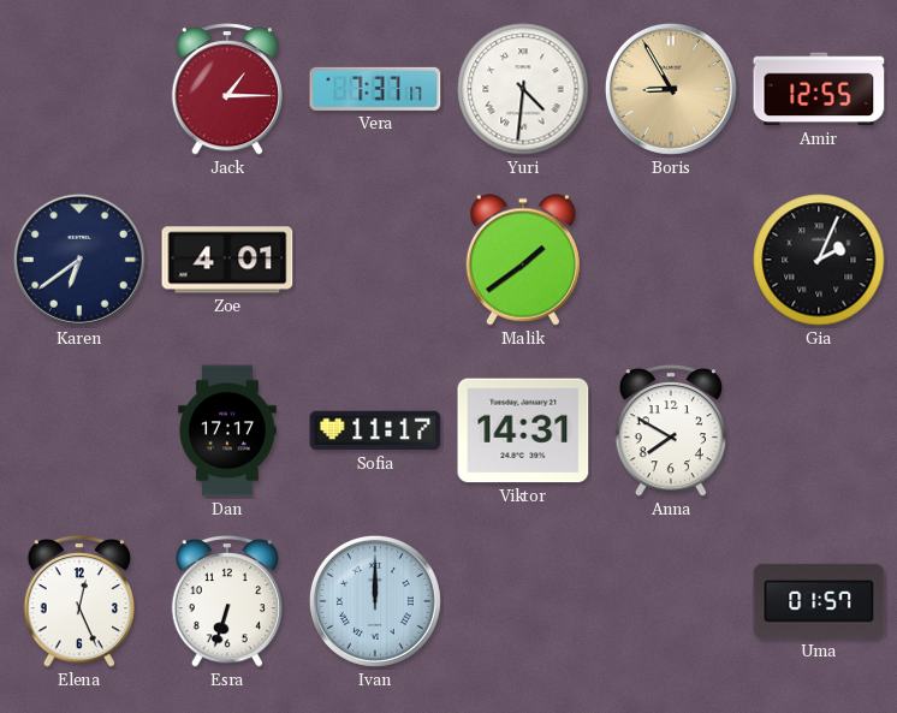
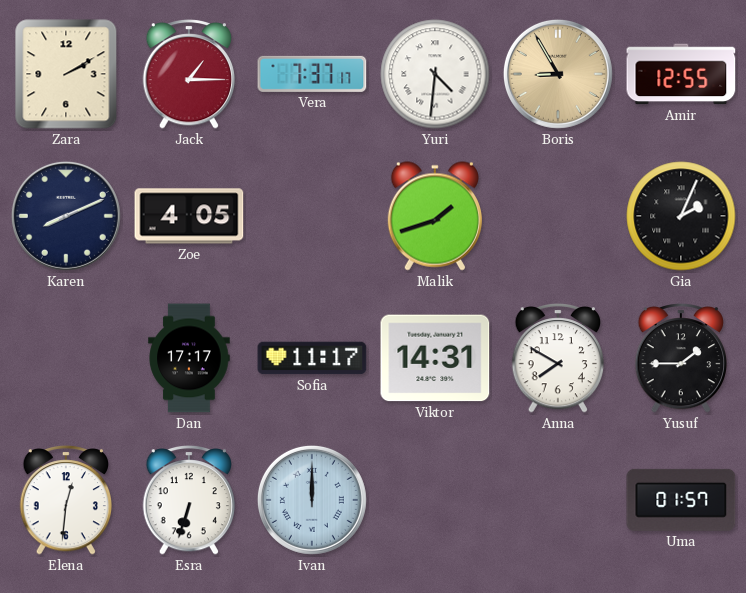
Zara: none -> 2:10 (66, 74)
Karen: 6:39 -> 8:11 (66, 216)
Zoe: 4:01 -> 4:05 (189, 216)
Malik: 1:39 -> 1:42 (435, 216)
Yusuf: none -> 1:45 (680, 359)
Elena: 12:26 -> 12:31 (65, 501)
